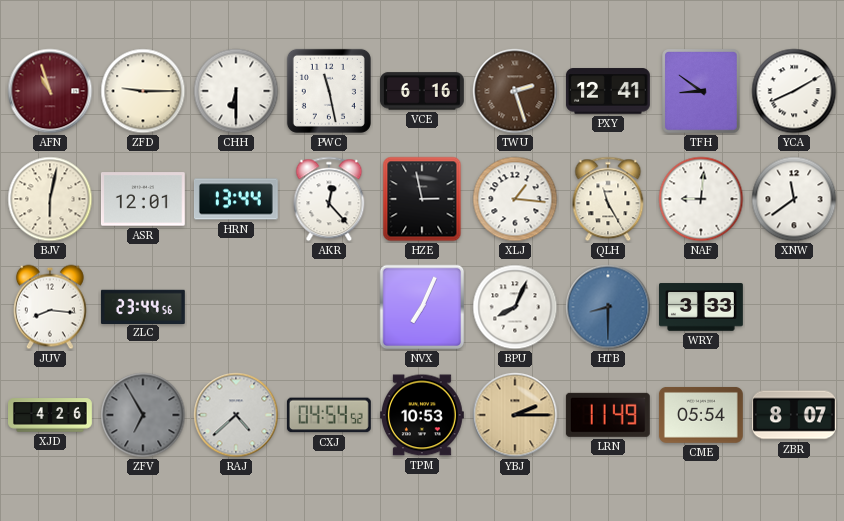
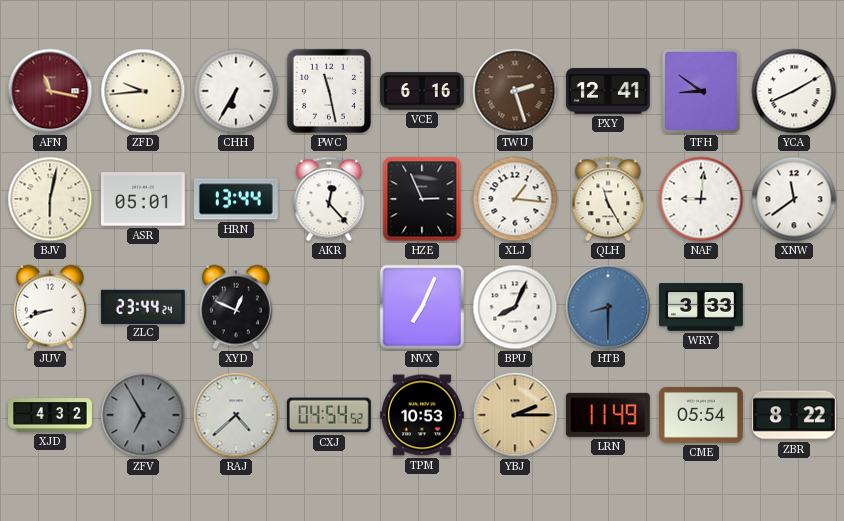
AFN: 10:57 -> 11:17 (50, 91)
ZFD: 9:15 -> 9:44 (143, 91)
CHH: 6:30 -> 6:35 (236, 91)
ASR: 12:01 -> 05:01 (143, 199)
HZE: 2:58 -> 2:56 (422, 199)
JUV: 8:16 -> 8:42 (50, 307)
ZLC: 23:44:56 -> 23:44:24 (143, 306)
XYD: none -> 12:49 (236, 307)
XJD: 4:26 -> 4:32 (51, 415)
ZBR: 8:07 -> 8:22 (794, 415)
